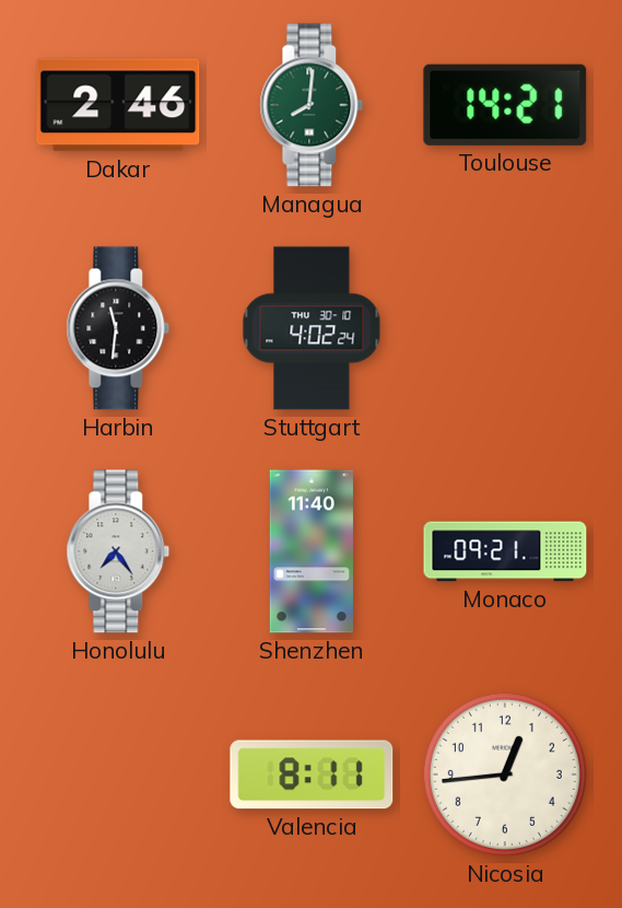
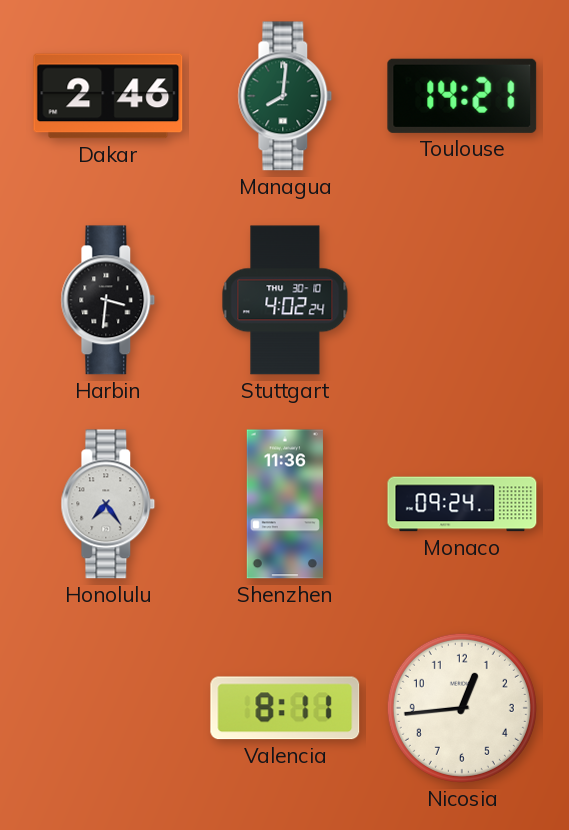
Harbin: 11:31 -> 3:31 (108, 300)
Shenzhen: 11:40 -> 11:36 (285, 504)
Monaco: 09:21 -> 09:24 (462, 504)
